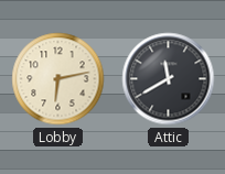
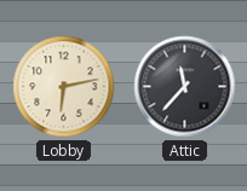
Attic: 11:40 -> 11:37 (185, 87)
